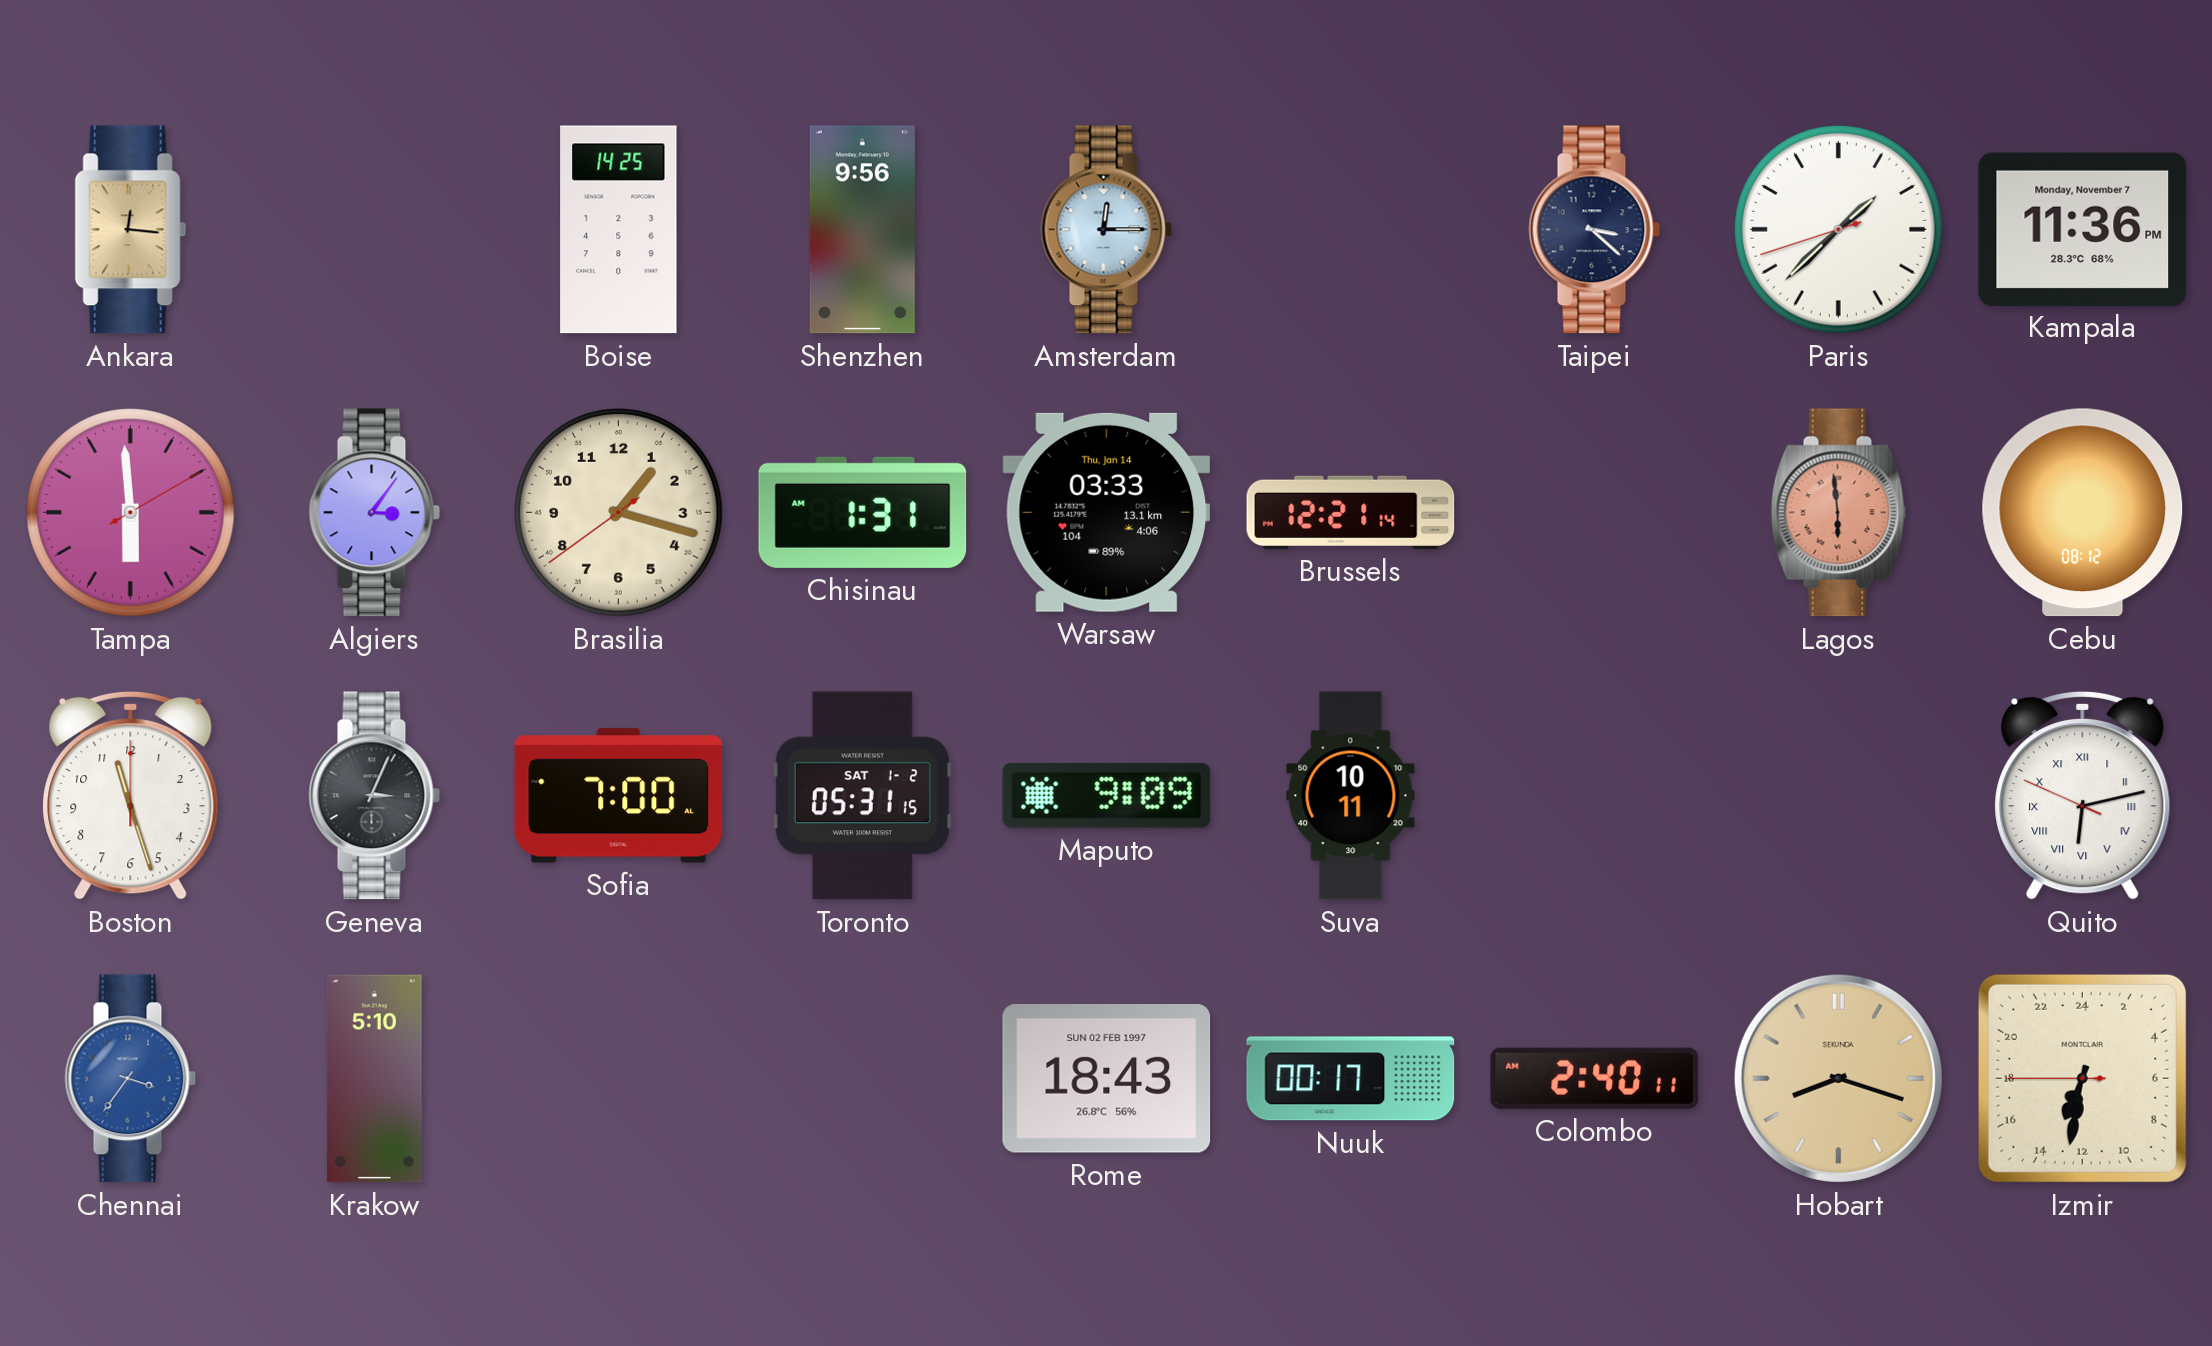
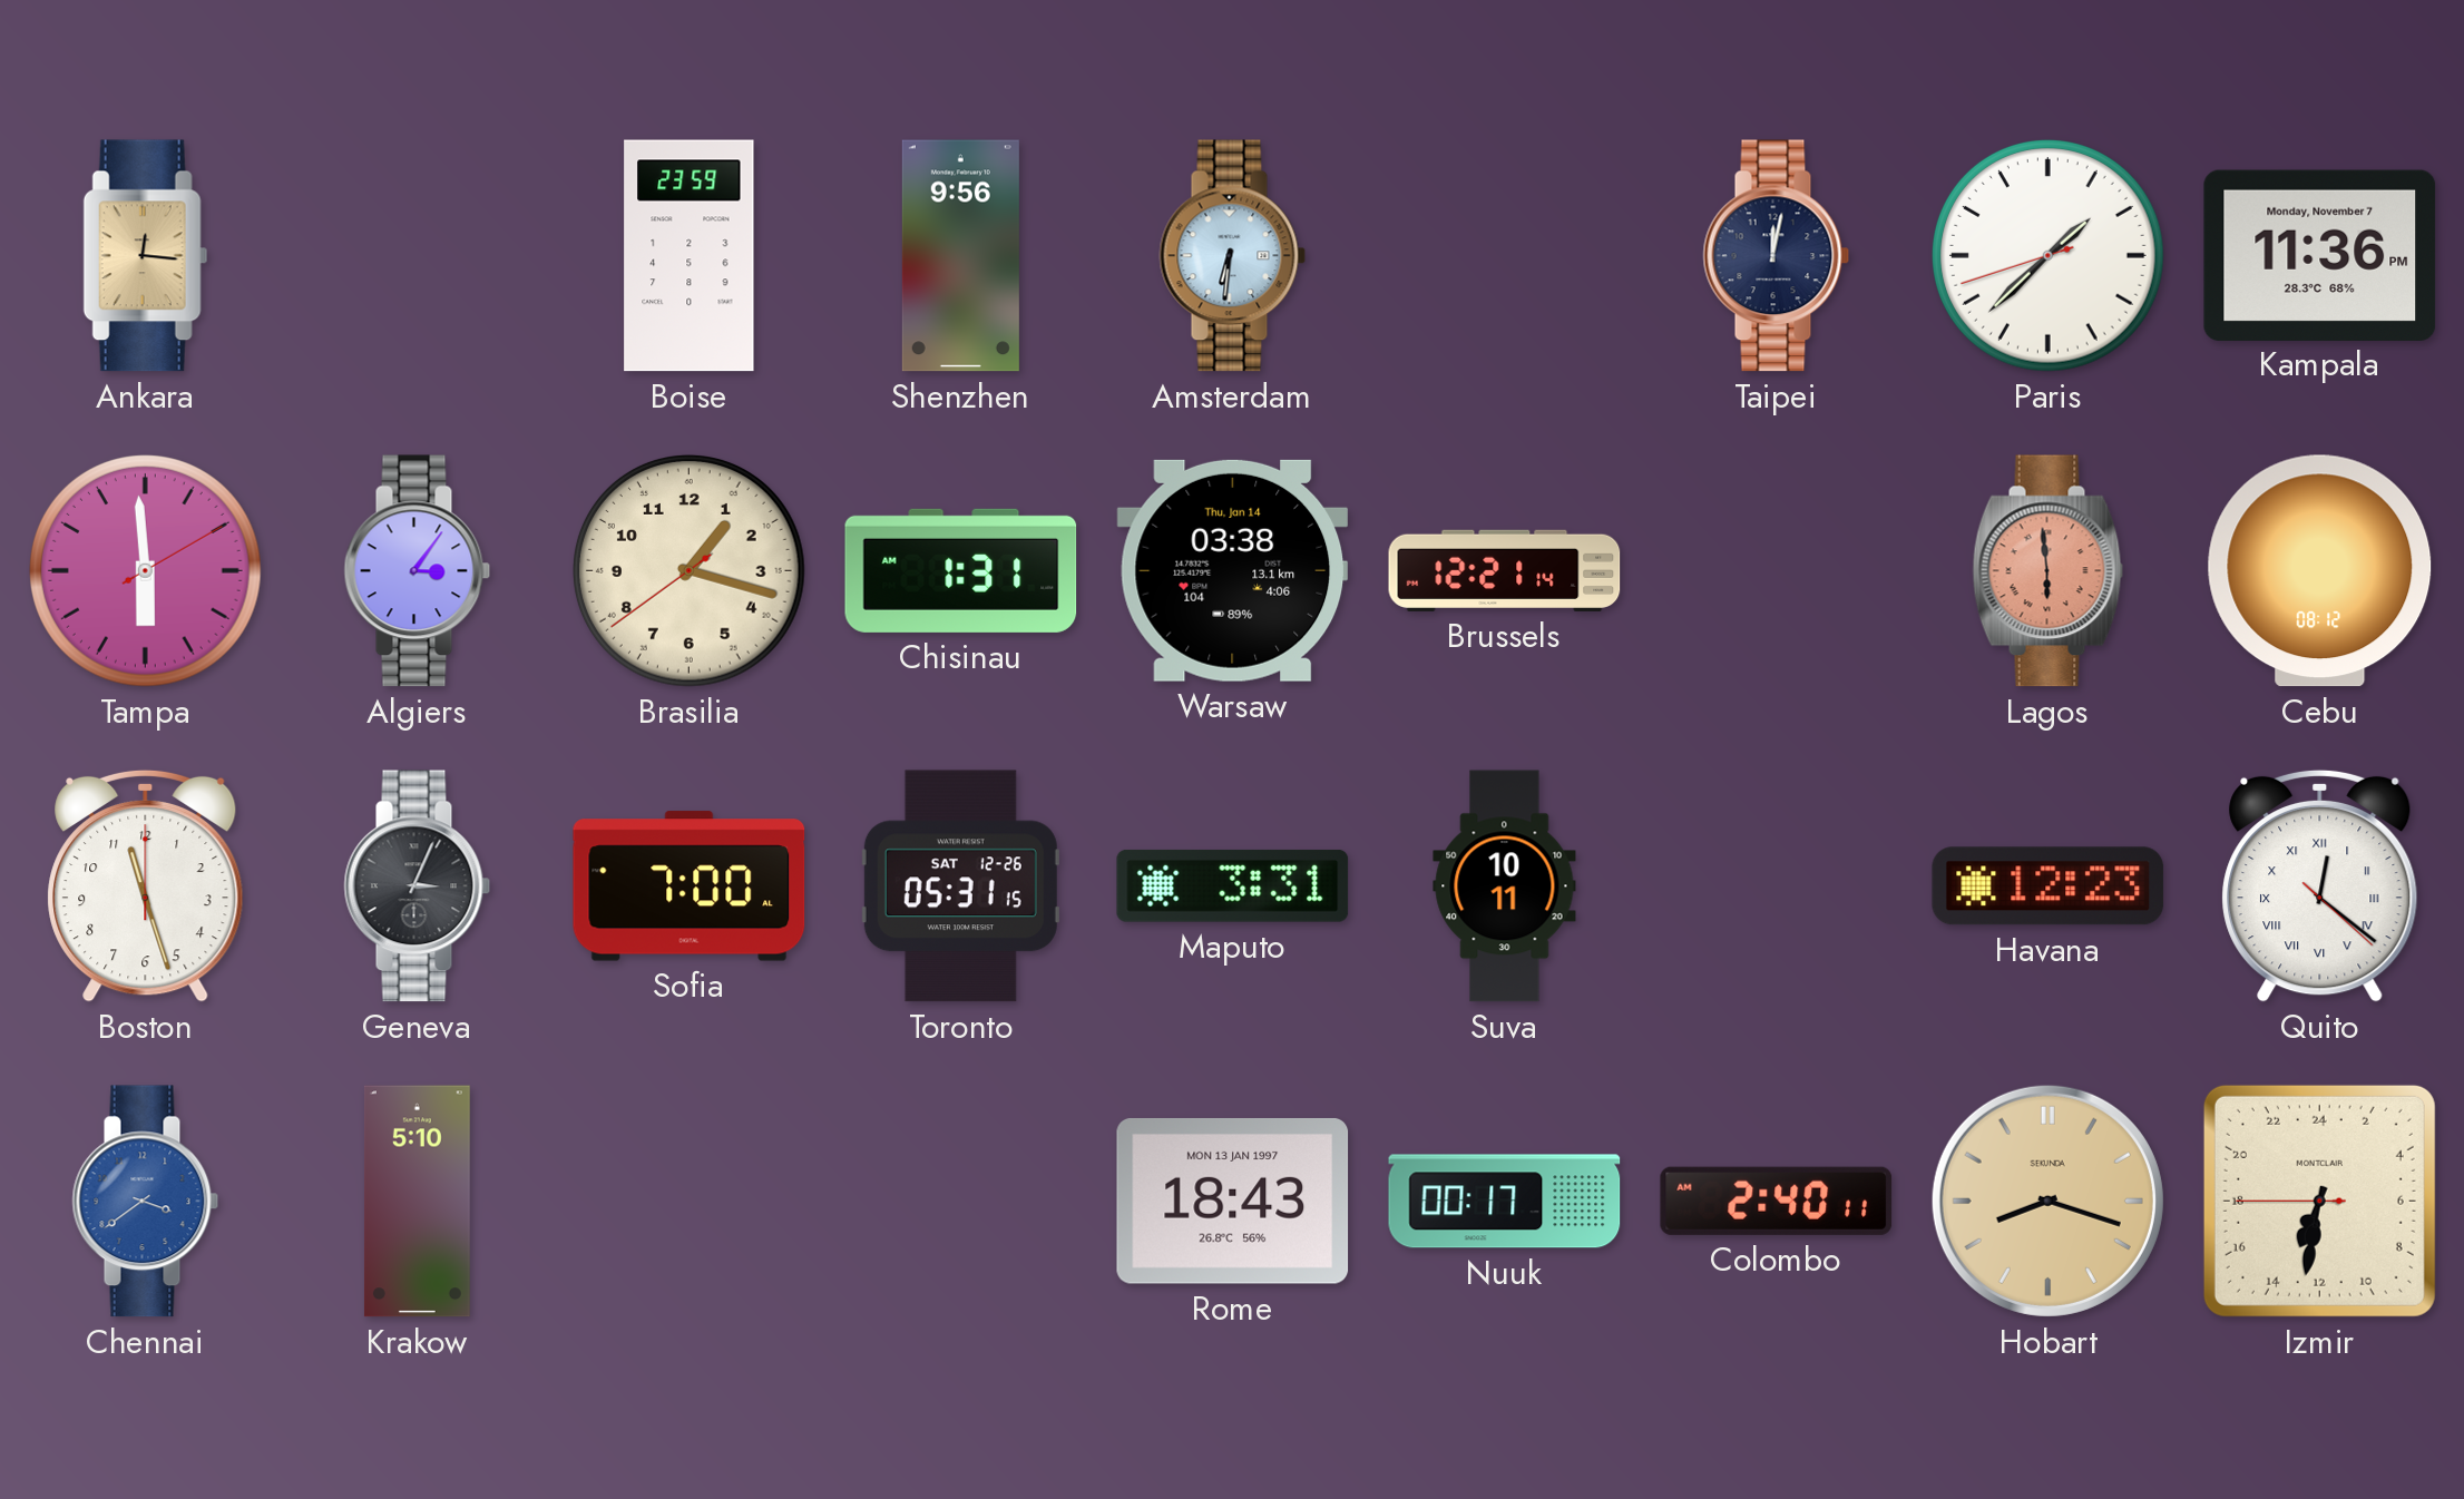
Boise: 14:25 -> 23:59 (690, 256)
Amsterdam: 12:15 -> 6:31 (1233, 256)
Taipei: 3:22 -> 12:02 (1777, 256)
Warsaw: 03:33 -> 03:38 (1233, 570)
Toronto date: SAT 1-2 -> SAT 12-26 (960, 886)
Maputo: 9:09 -> 3:31 (1233, 885)
Havana: none -> 12:23 (2049, 886)
Quito: 6:12 -> 12:21 (2320, 885)
Chennai: 3:36 -> 3:39 (146, 1202)
Rome date: SUN 02 FEB 1997 -> MON 13 JAN 1997 (1233, 1201)
